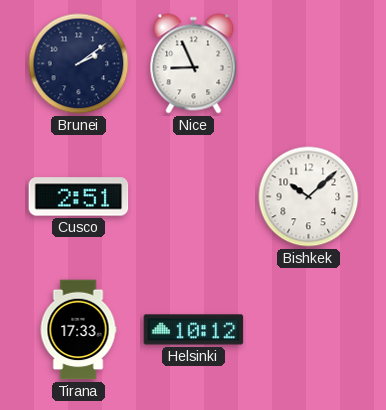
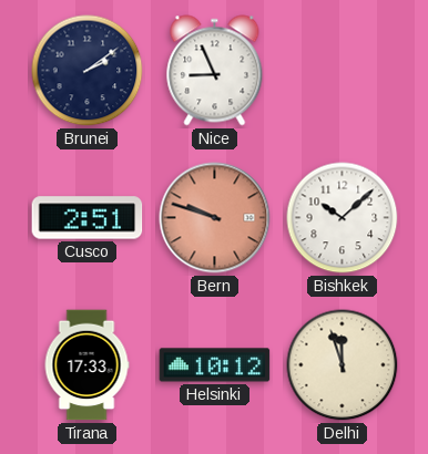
Bern: none -> 9:48 (215, 218)
Delhi: none -> 11:57 (343, 365)
